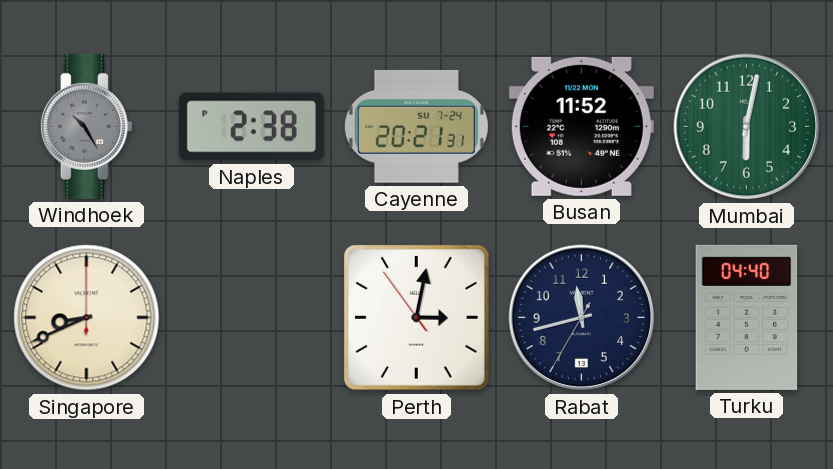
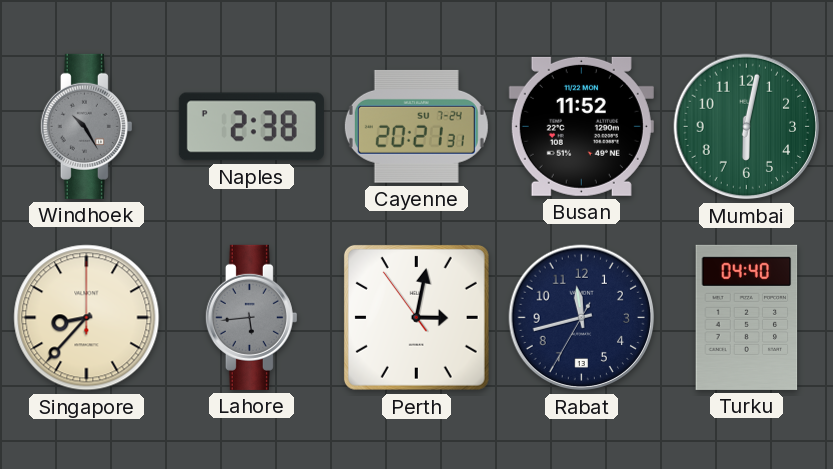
Singapore: 8:41 -> 8:37 (87, 318)
Lahore: none -> 5:44 (251, 317)
